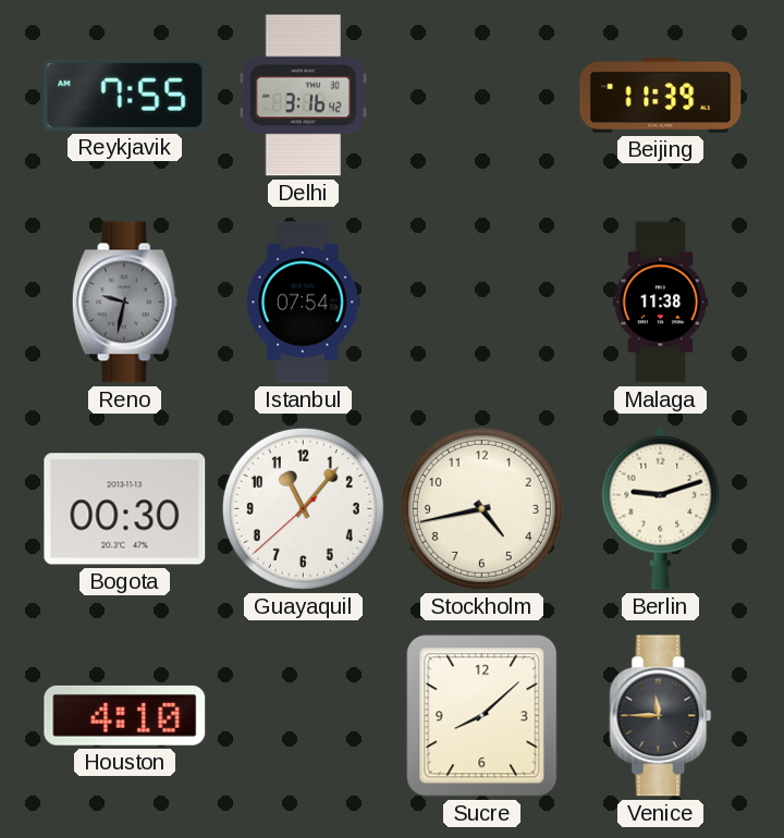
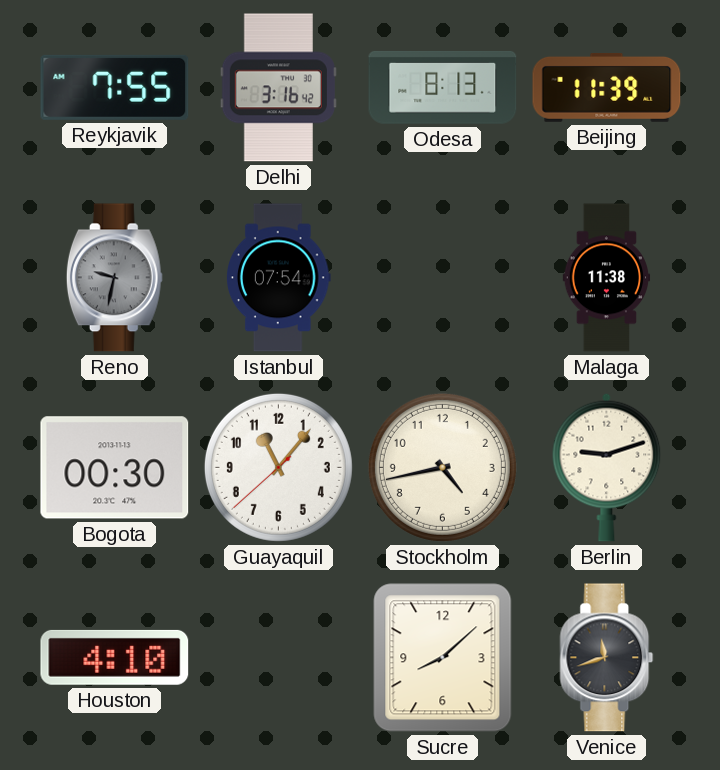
Odesa: none -> 8:13 (443, 87)
Venice: 11:45 -> 11:42 (607, 658)
